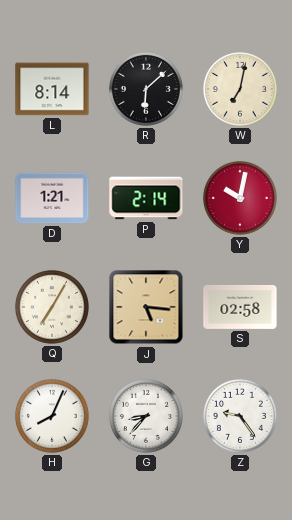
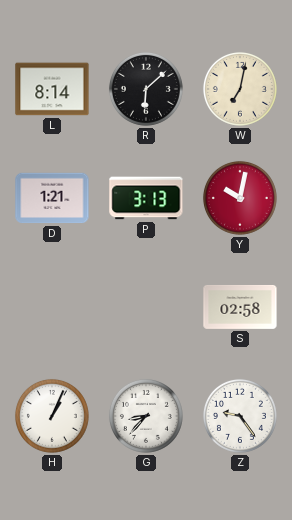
P: 2:14 -> 3:13 (146, 198)
Q: 7:05 -> none (52, 307)
J: 5:16 -> none (146, 307)
H: 8:04 -> 1:04 (52, 416)
